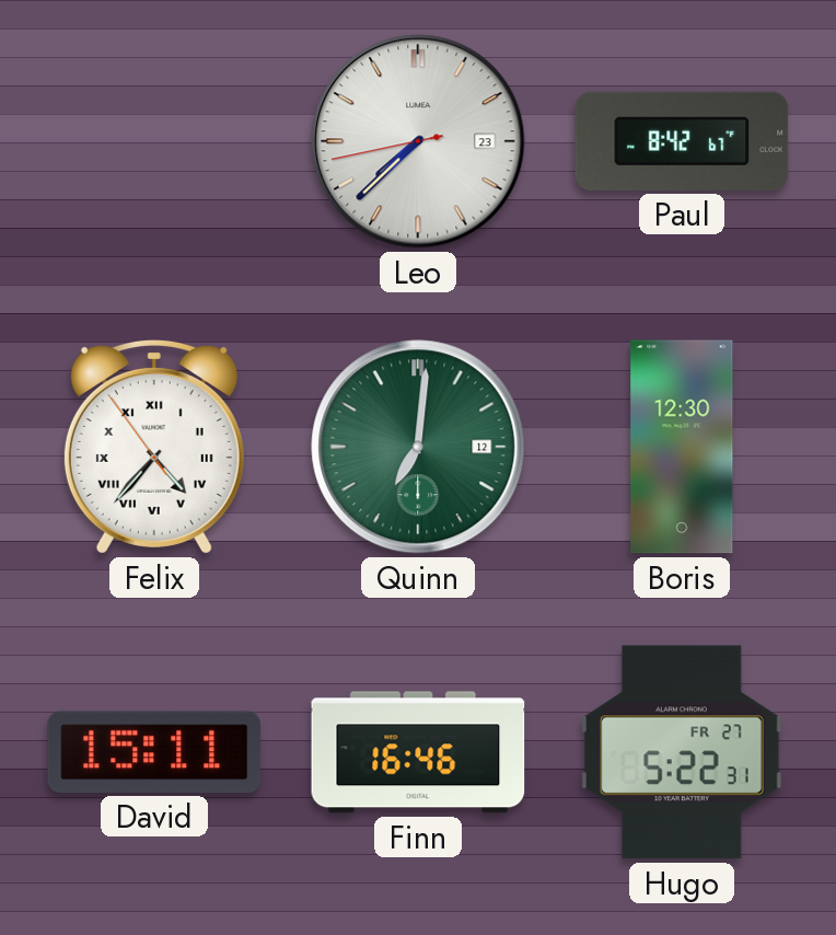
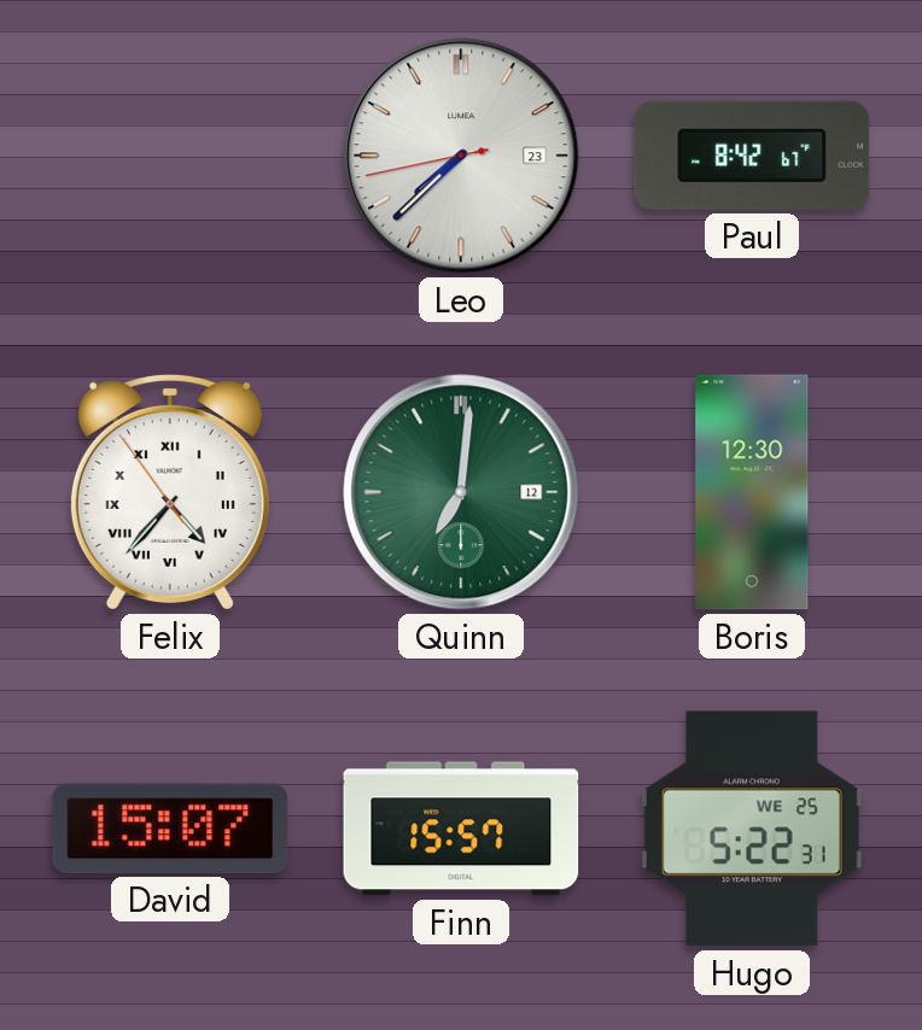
David: 15:11 -> 15:07 (170, 829)
Finn: 16:46 -> 15:57 (461, 829)
Hugo date: FR 27 -> WE 25 (752, 829)
